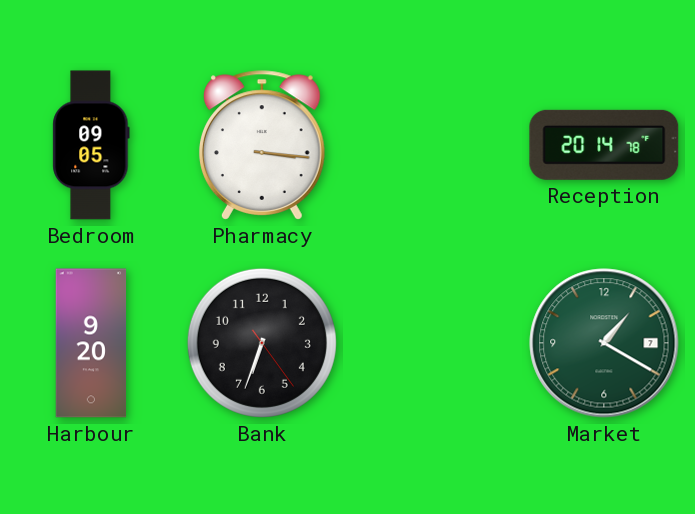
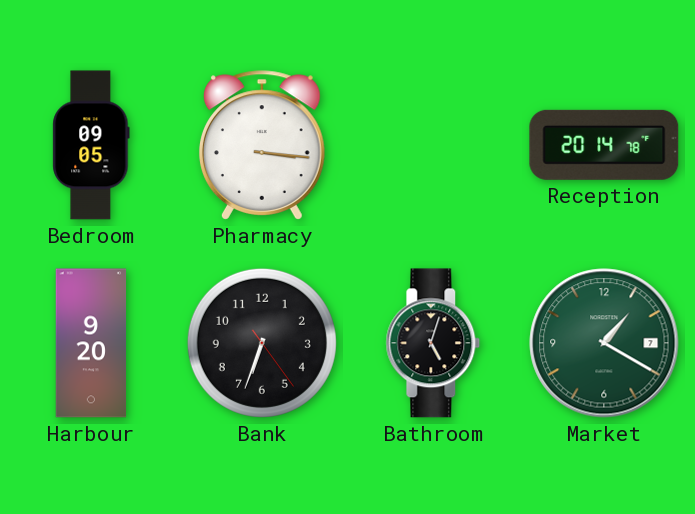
Bathroom: none -> 5:03 (433, 343)
